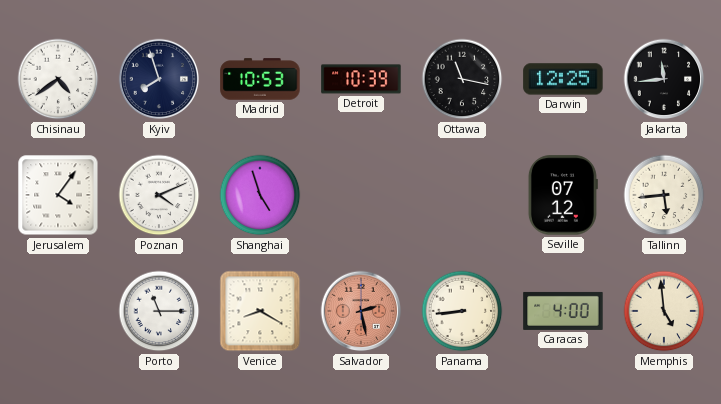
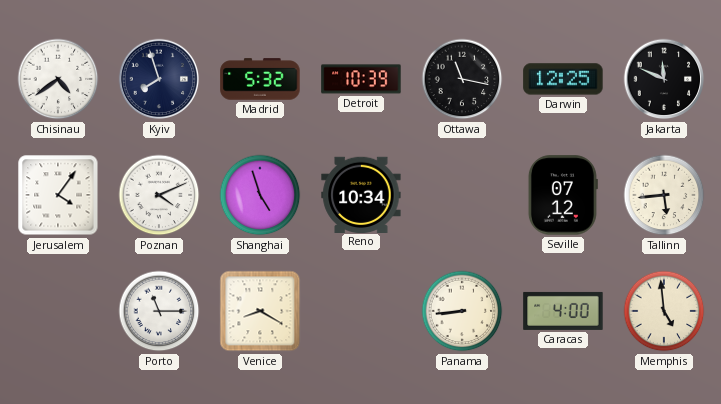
Madrid: 10:53 -> 5:32 (260, 79)
Jakarta: 11:44 -> 11:49 (664, 79)
Reno: none -> 10:34 (361, 194)
Salvador: 2:28 -> none (361, 311)
